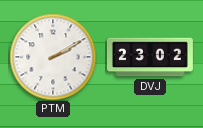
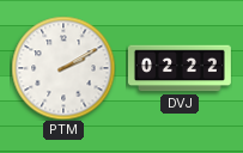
DVJ: 23:02 -> 02:22 (180, 68)
